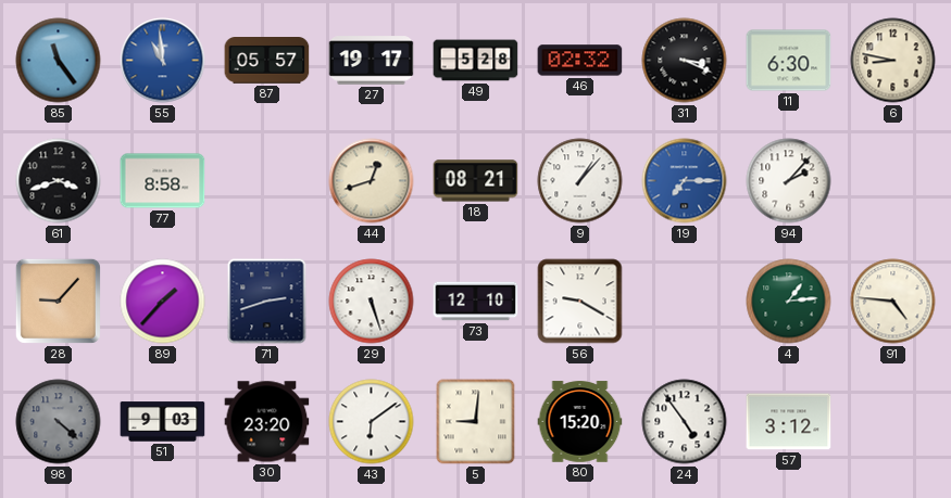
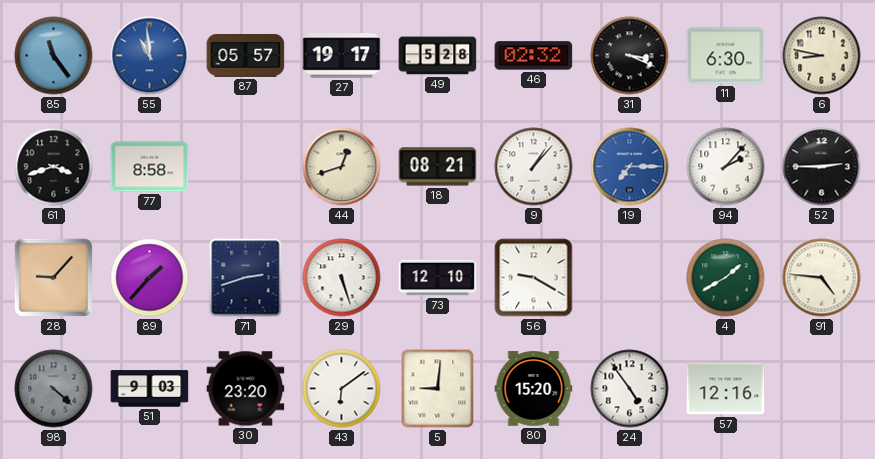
52: none -> 2:45 (822, 167)
4: 1:14 -> 1:40 (726, 278)
57: 3:12 -> 12:16 (726, 389)
